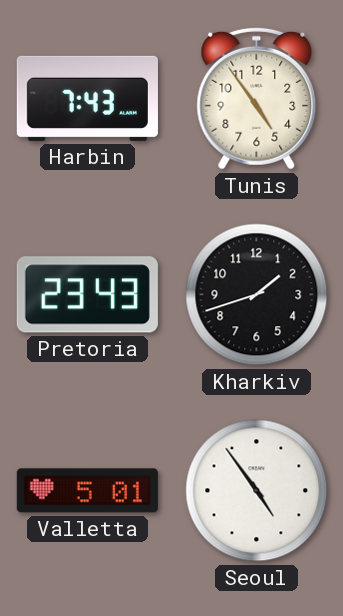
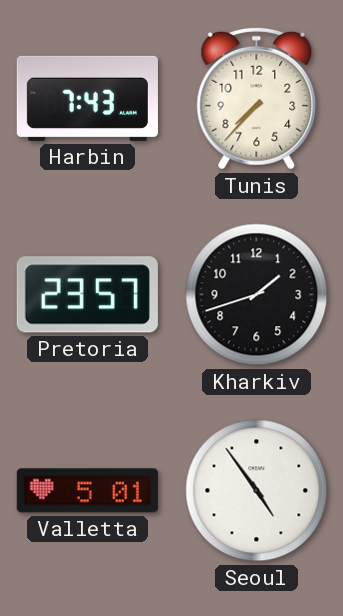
Tunis: 4:54 -> 7:37 (257, 98)
Pretoria: 23:43 -> 23:57 (87, 295)
